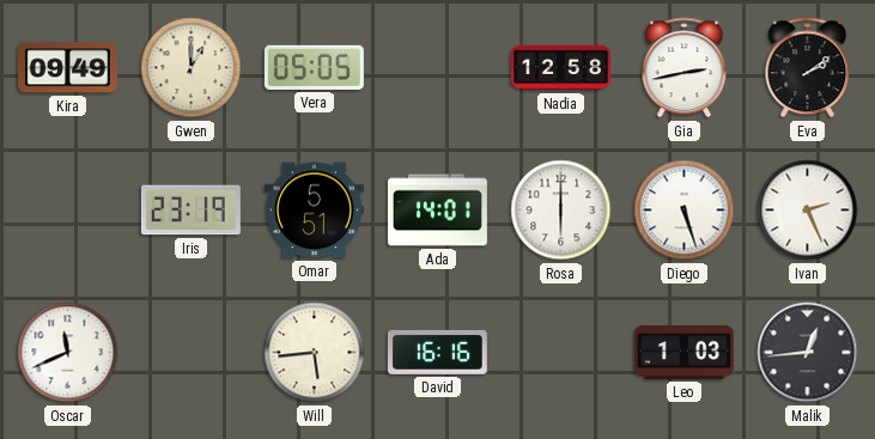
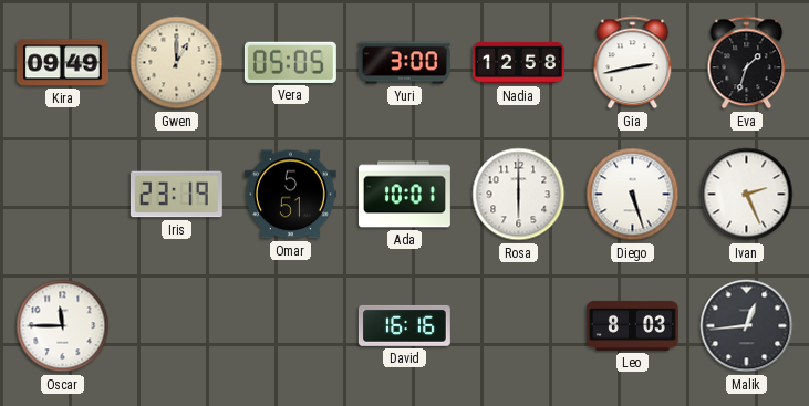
Yuri: none -> 3:00 (404, 63)
Eva: 2:09 -> 1:33 (747, 63)
Ada: 14:01 -> 10:01 (404, 195)
Oscar: 11:41 -> 11:45 (63, 326)
Will: 5:44 -> none (315, 353)
Leo: 1:03 -> 8:03 (632, 325)
